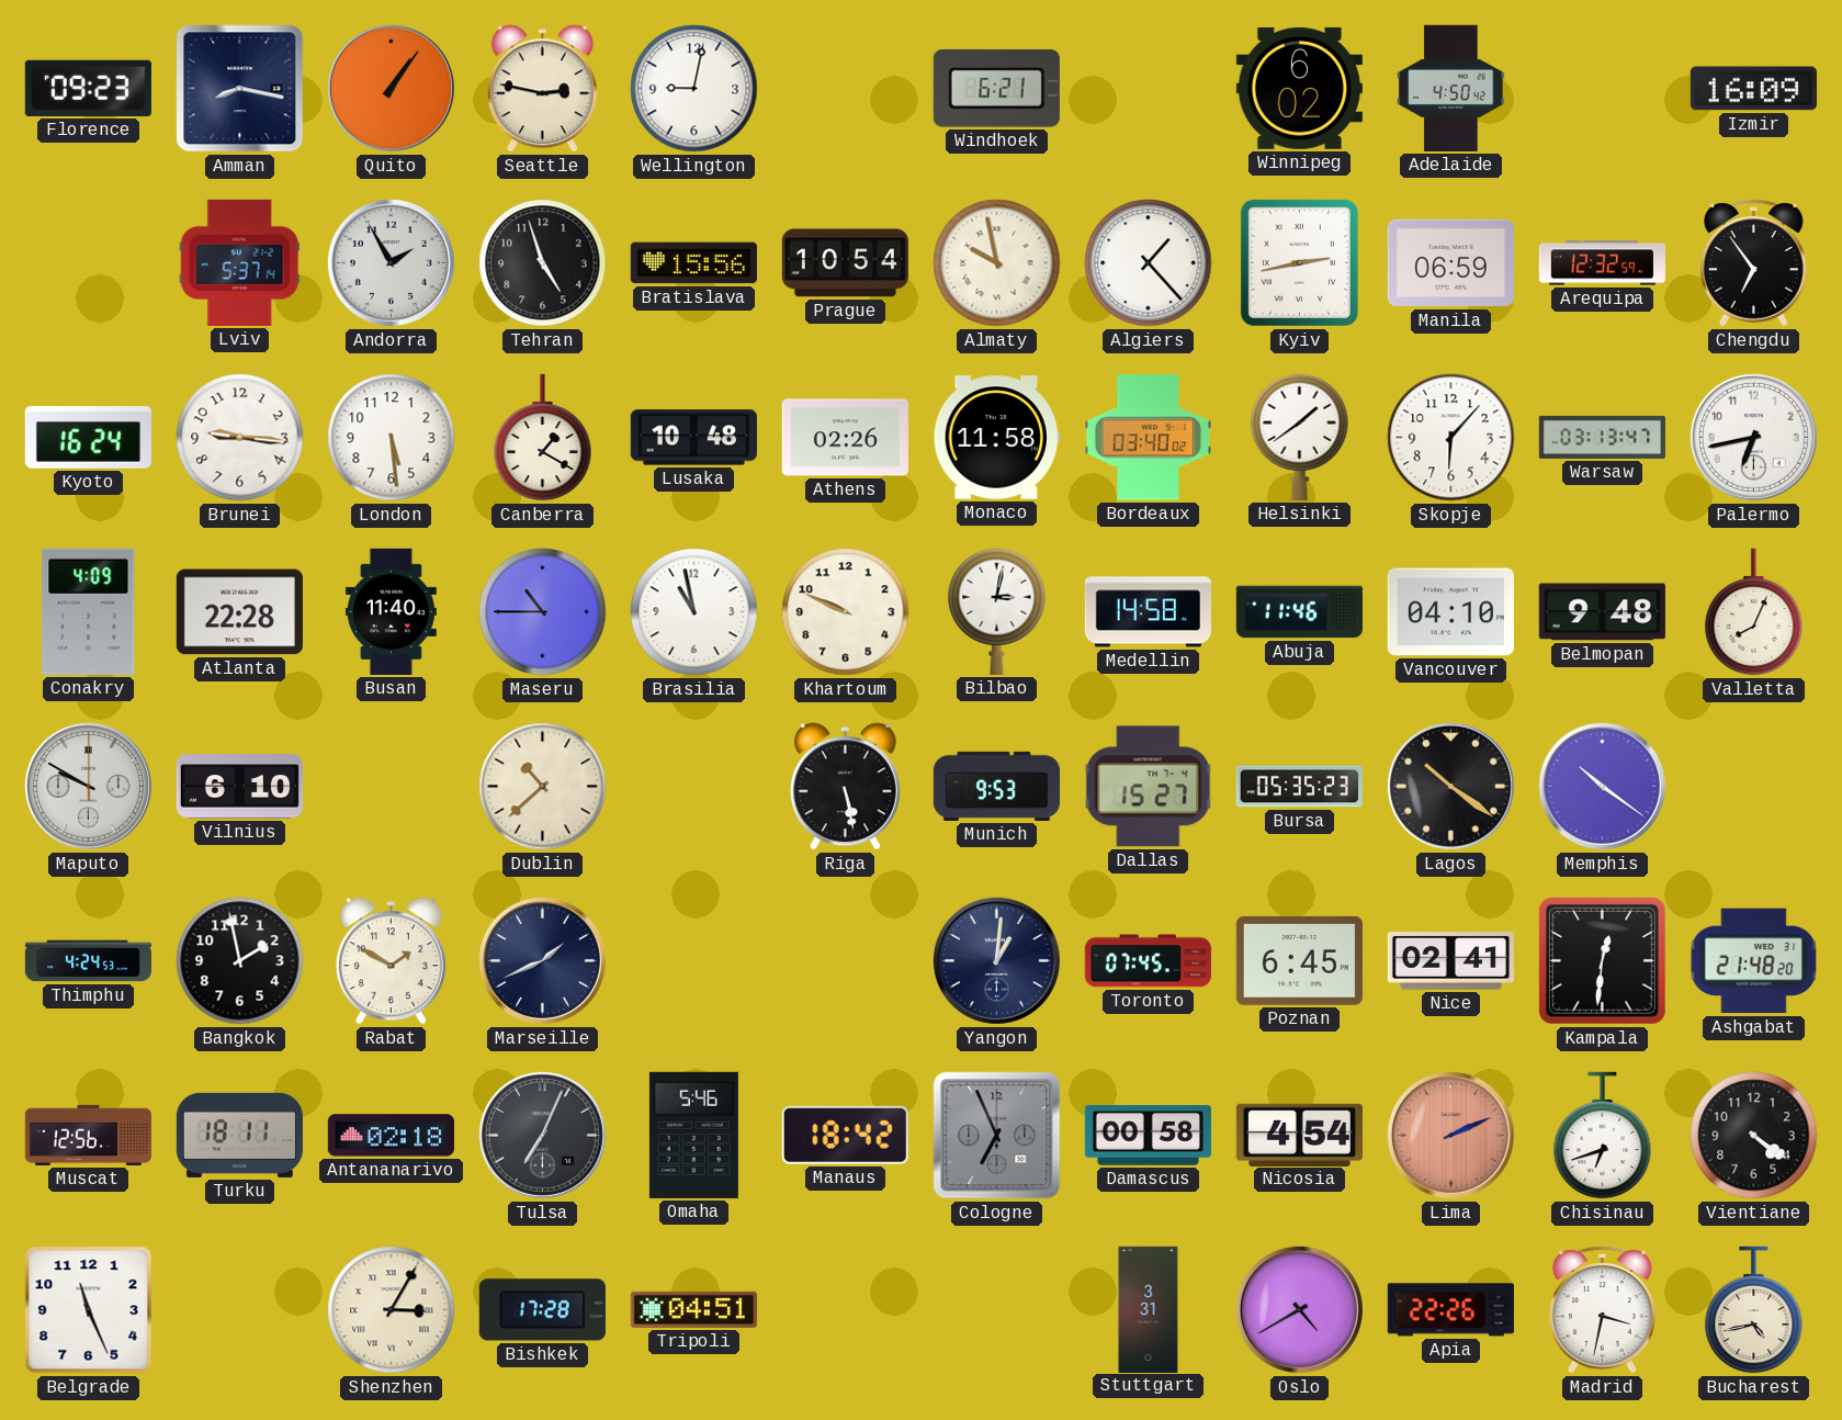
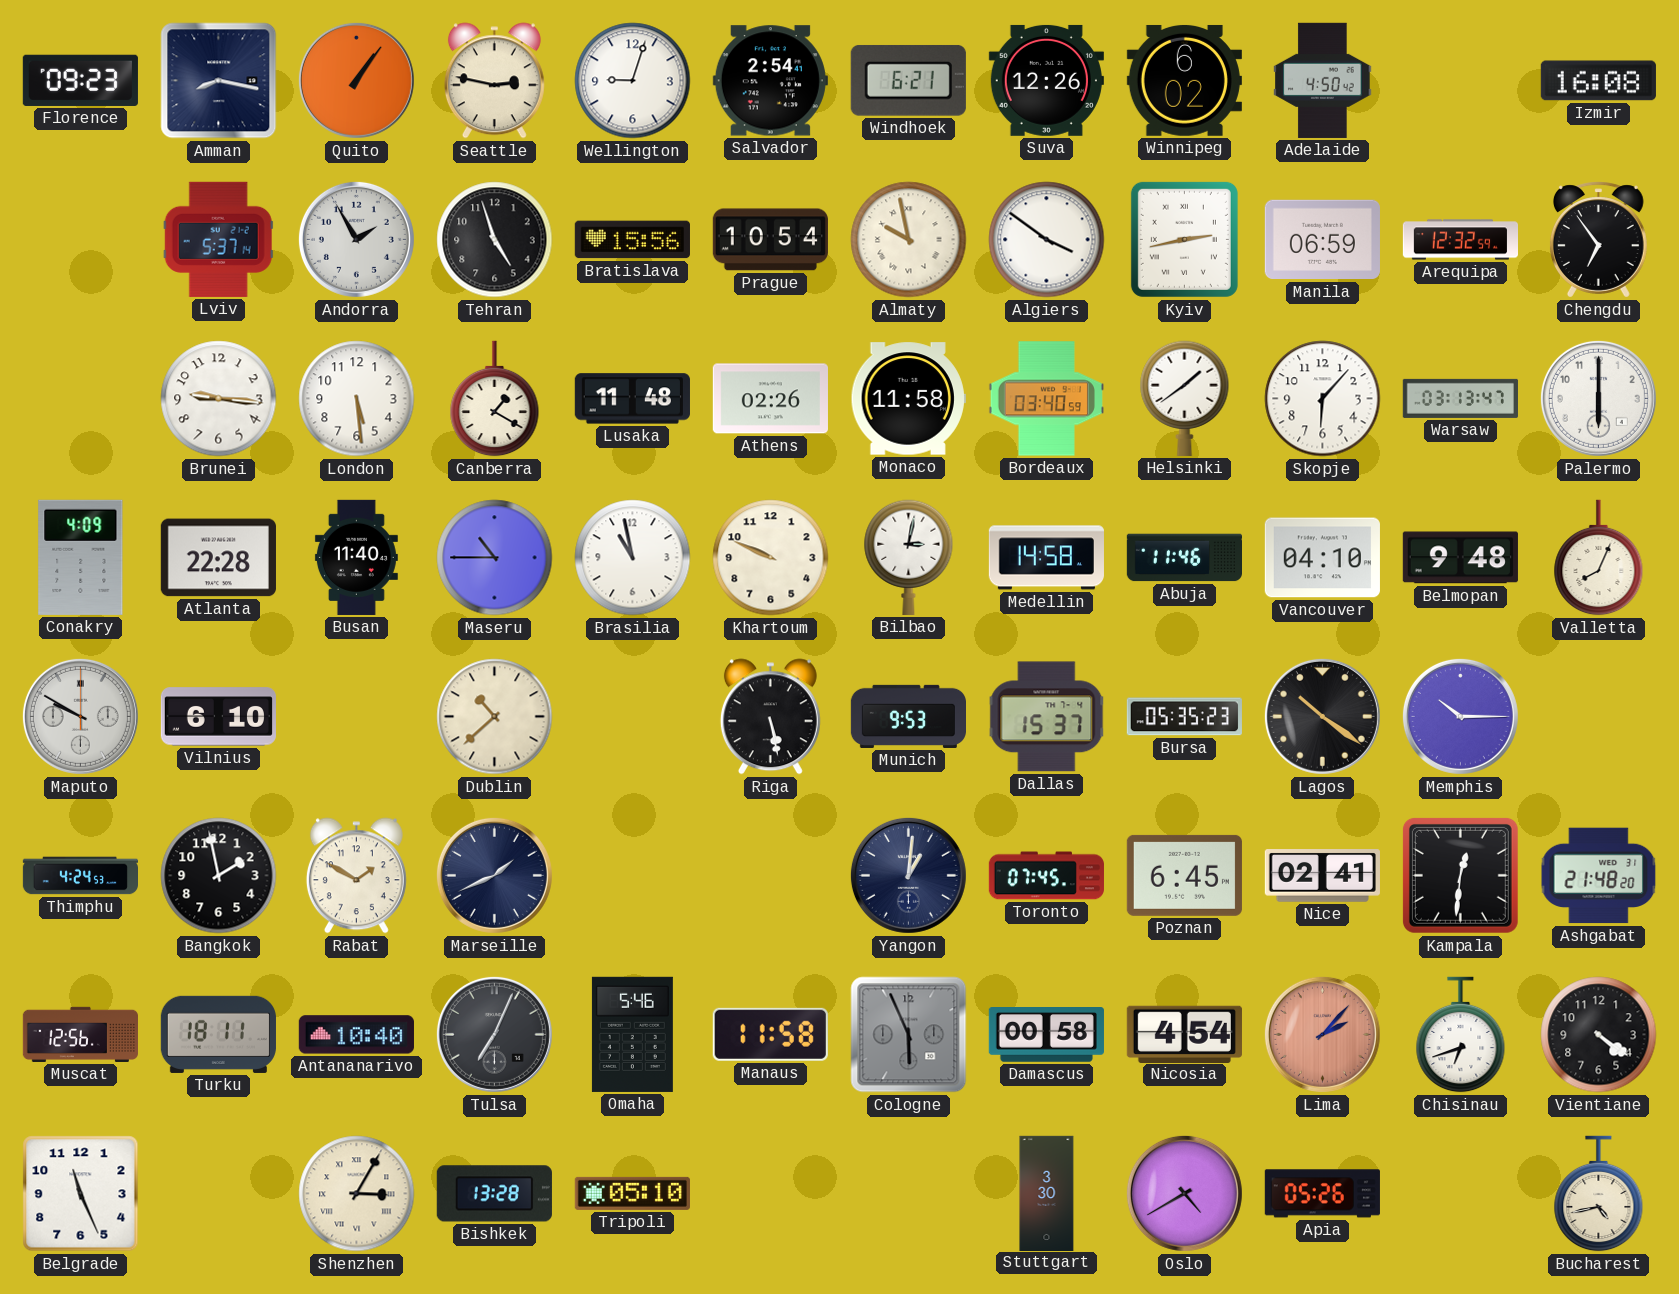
Wellington: 9:02 -> 9:03 (633, 81)
Salvador: none -> 2:54 (770, 81)
Suva: none -> 12:26 (1046, 80)
Izmir: 16:09 -> 16:08 (1598, 81)
Algiers: 1:23 -> 3:51 (1047, 240)
Kyoto: 16:24 -> none (88, 438)
Lusaka: 10:48 -> 11:48 (632, 399)
Bordeaux: 03:40:02 -> 03:40:59 (1046, 399)
Palermo: 6:43 -> 6:00 (1598, 398)
Dallas: 15:27 -> 15:37 (1047, 717)
Memphis: 10:21 -> 10:15 (1460, 716)
Antananarivo: 02:18 -> 10:40 (356, 1035)
Manaus: 18:42 -> 11:58 (770, 1034)
Cologne: 6:56 -> 5:56 (909, 1035)
Lima: 2:11 -> 2:07 (1322, 1034)
Bishkek: 17:28 -> 13:28 (494, 1194)
Tripoli: 04:51 -> 05:10 (632, 1193)
Stuttgart: 3:31 -> 3:30 (1047, 1193)
Apia: 22:26 -> 05:26 (1322, 1194)
Madrid: 3:32 -> none (1602, 1310)
